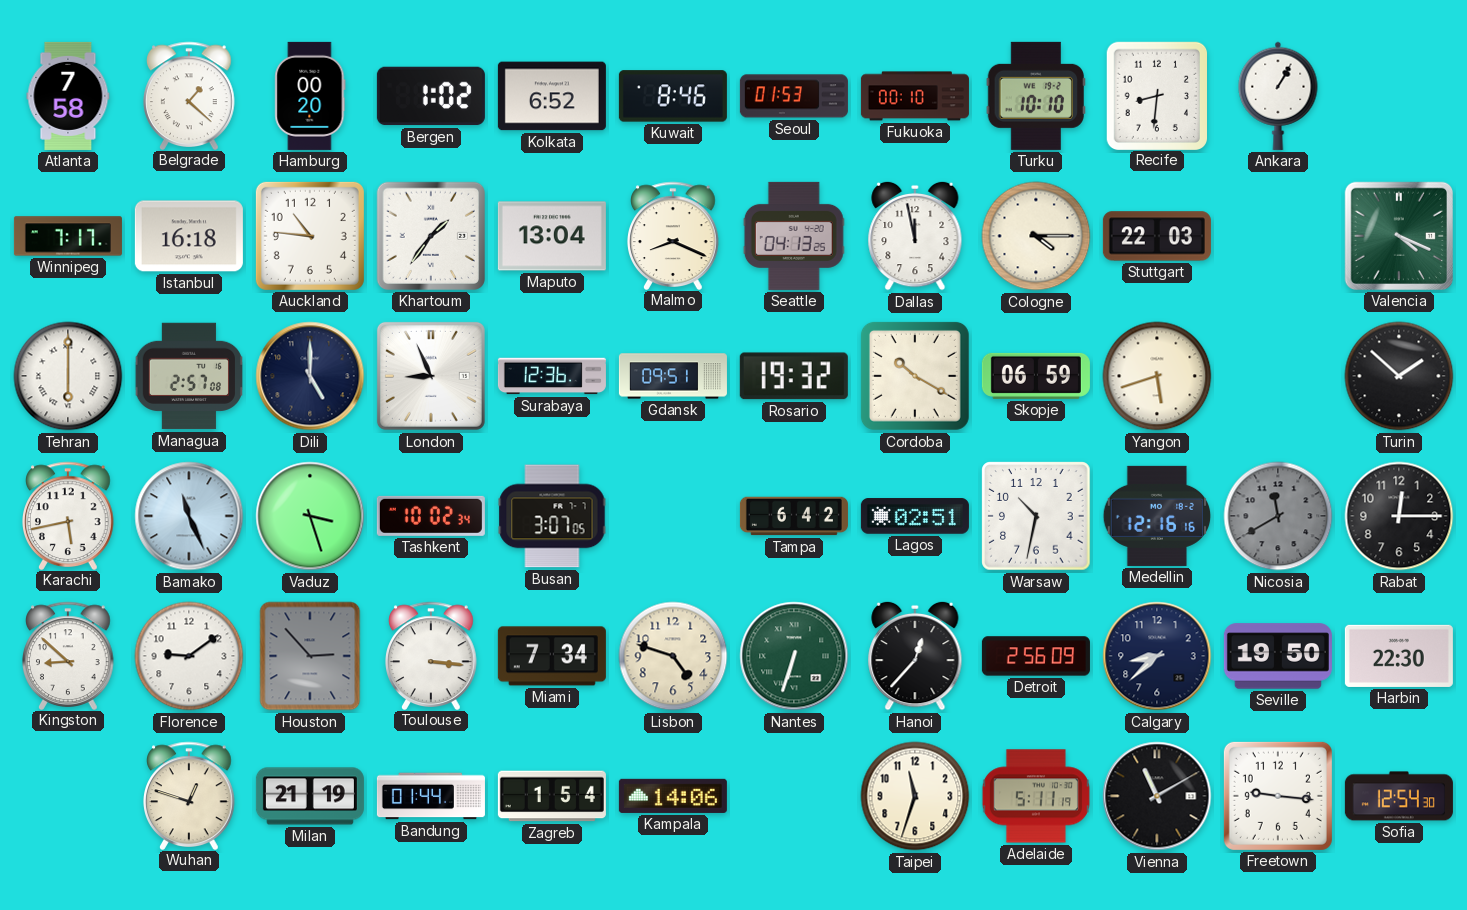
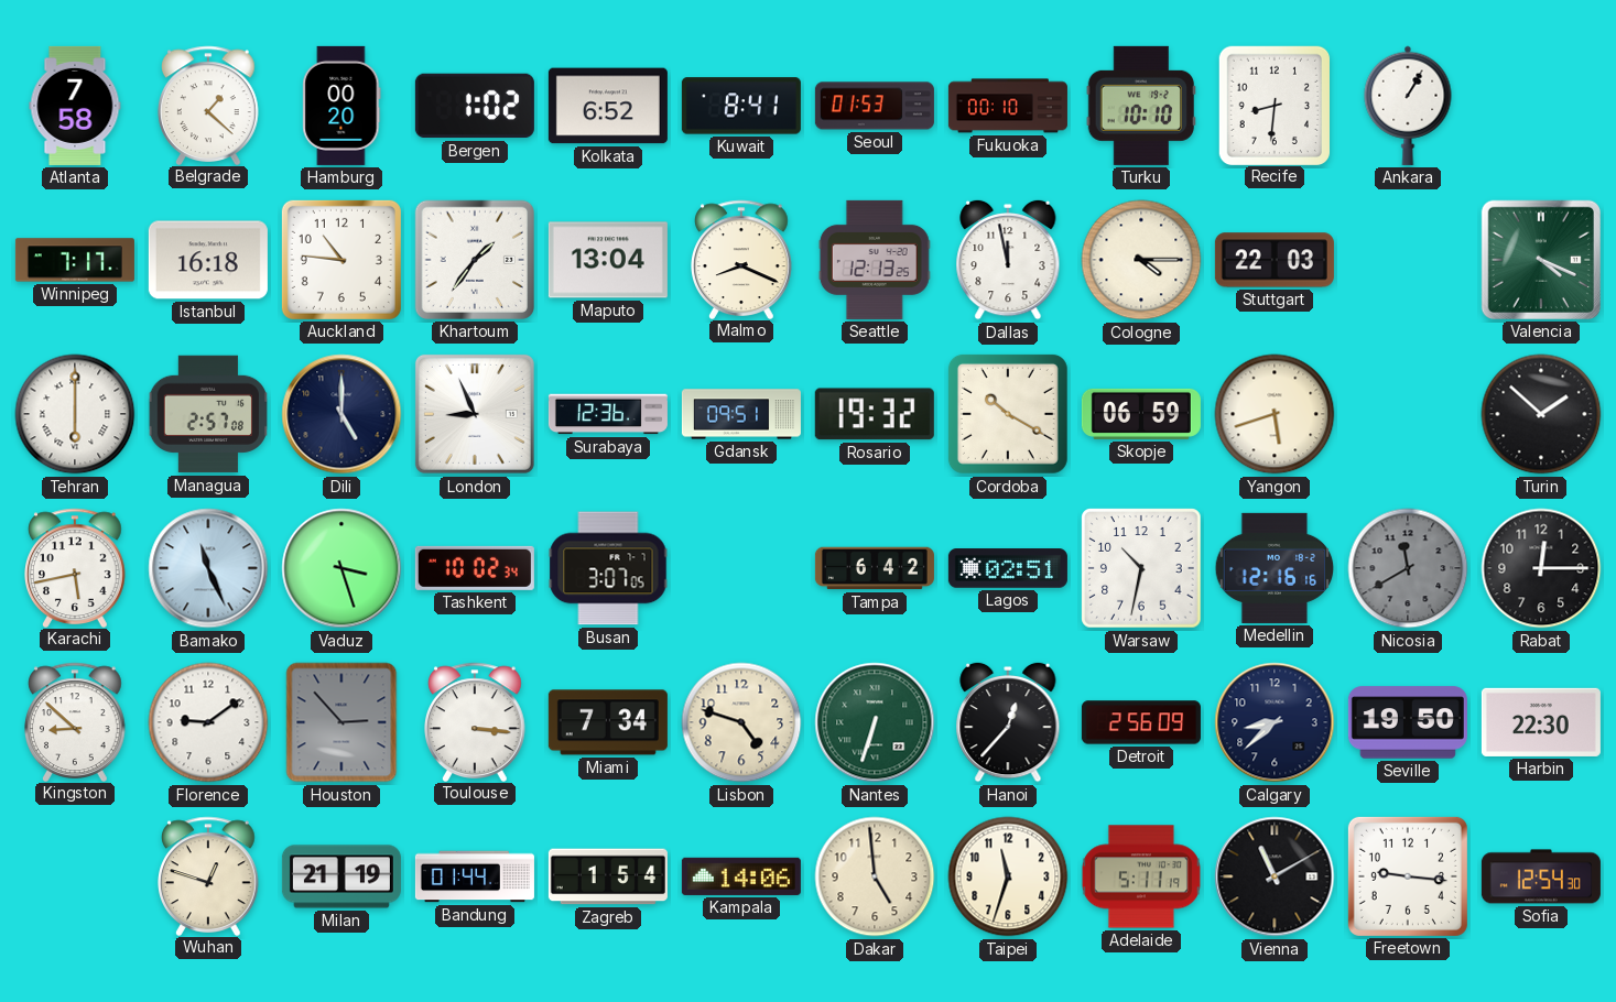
Kuwait: 8:46 -> 8:41 (741, 106)
Seattle: 04:13 -> 12:13 (875, 260)
Dakar: none -> 4:59 (875, 876)
